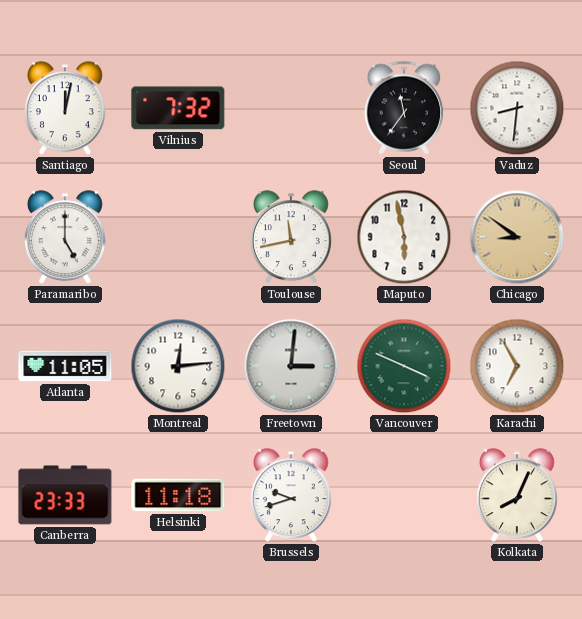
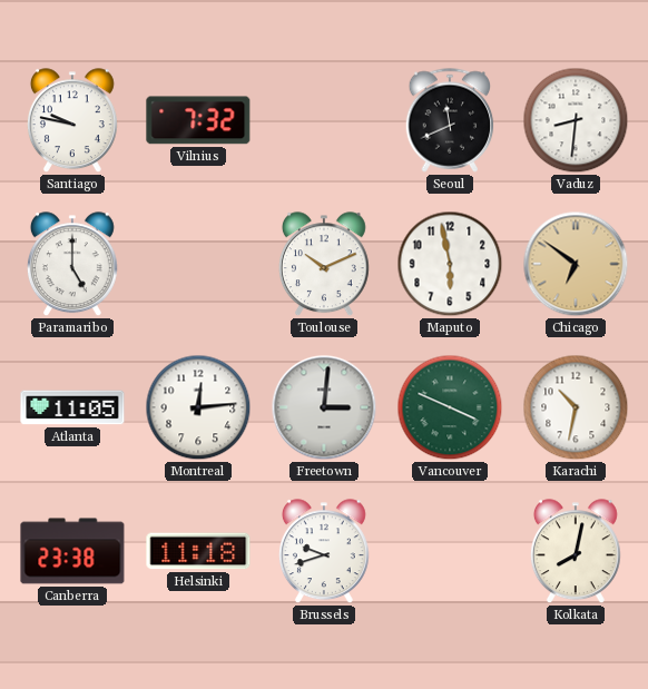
Santiago: 12:02 -> 9:47 (72, 121)
Seoul: 11:36 -> 11:41 (450, 120)
Toulouse: 11:43 -> 10:11 (324, 265)
Chicago: 8:51 -> 6:51 (576, 264)
Karachi: 6:55 -> 10:32 (576, 407)
Canberra: 23:33 -> 23:38 (72, 551)
Kolkata: 8:04 -> 8:02 (576, 552)
